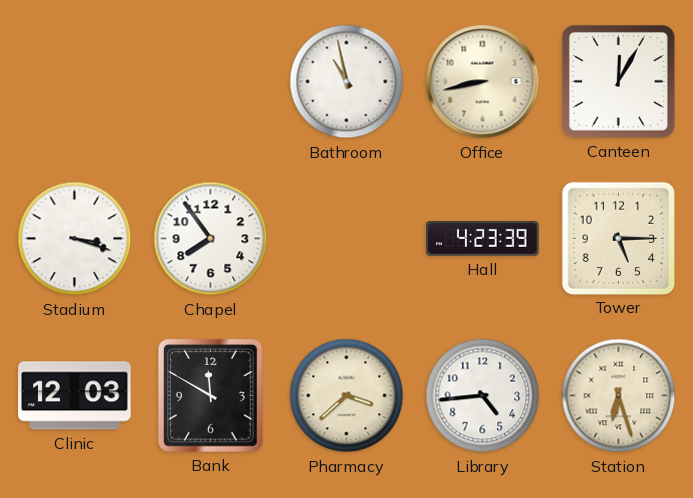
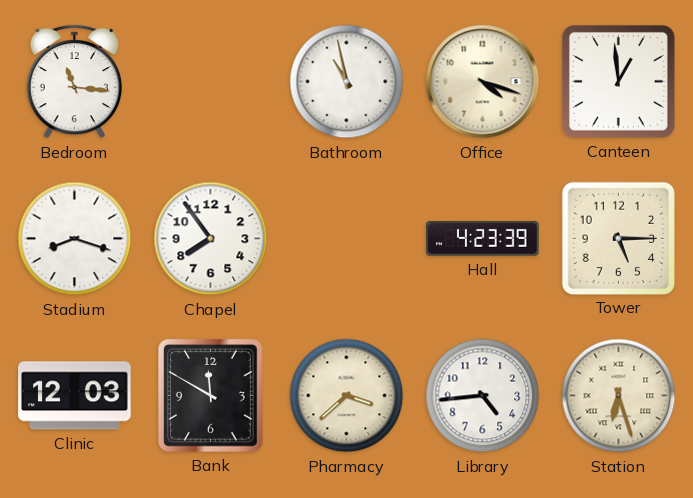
Bedroom: none -> 11:16 (75, 82)
Office: 8:43 -> 4:18 (483, 82)
Canteen: 12:05 -> 12:59 (619, 82)
Stadium: 3:18 -> 8:18 (75, 239)
